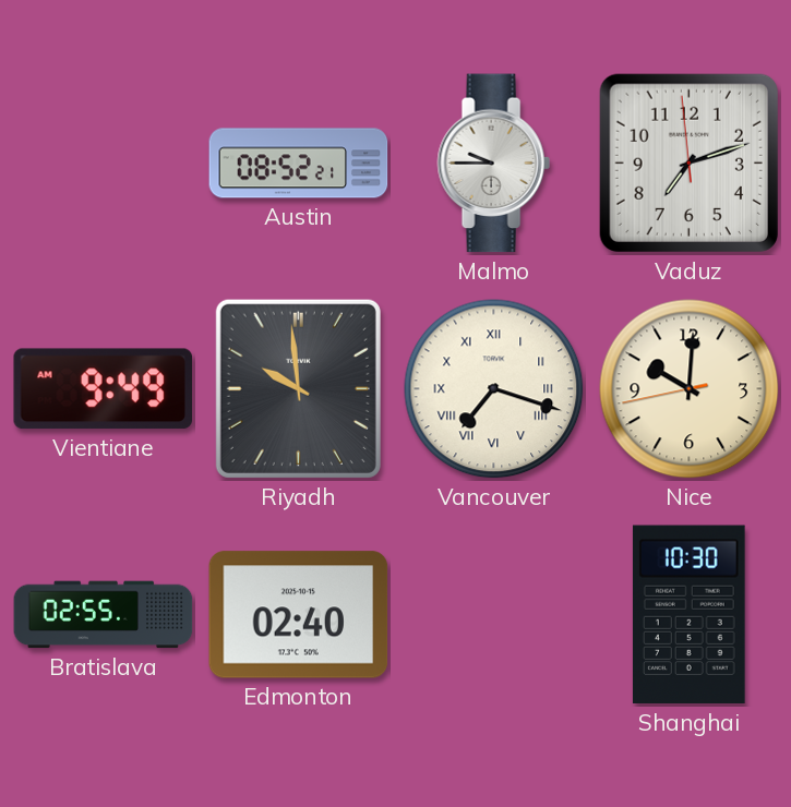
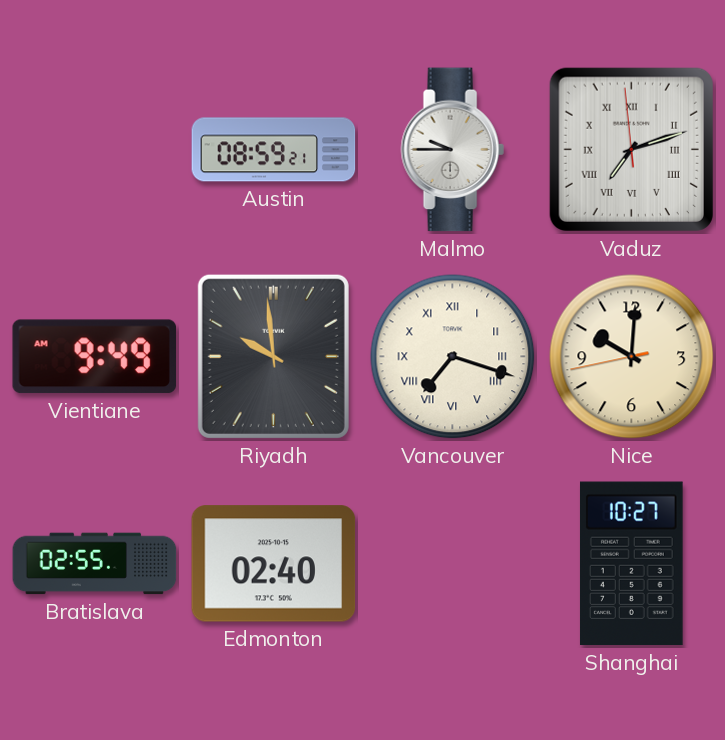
Austin: 08:52 -> 08:59 (274, 150)
Vaduz numerals: Arabic -> Roman (631, 149)
Shanghai: 10:30 -> 10:27 (631, 564)
